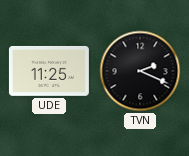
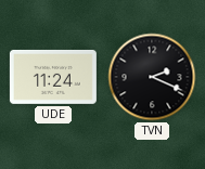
UDE: 11:25 -> 11:24 (53, 77)
